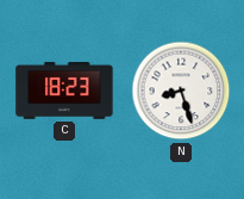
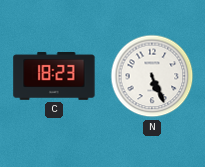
N: 8:27 -> 5:26 (152, 76)
